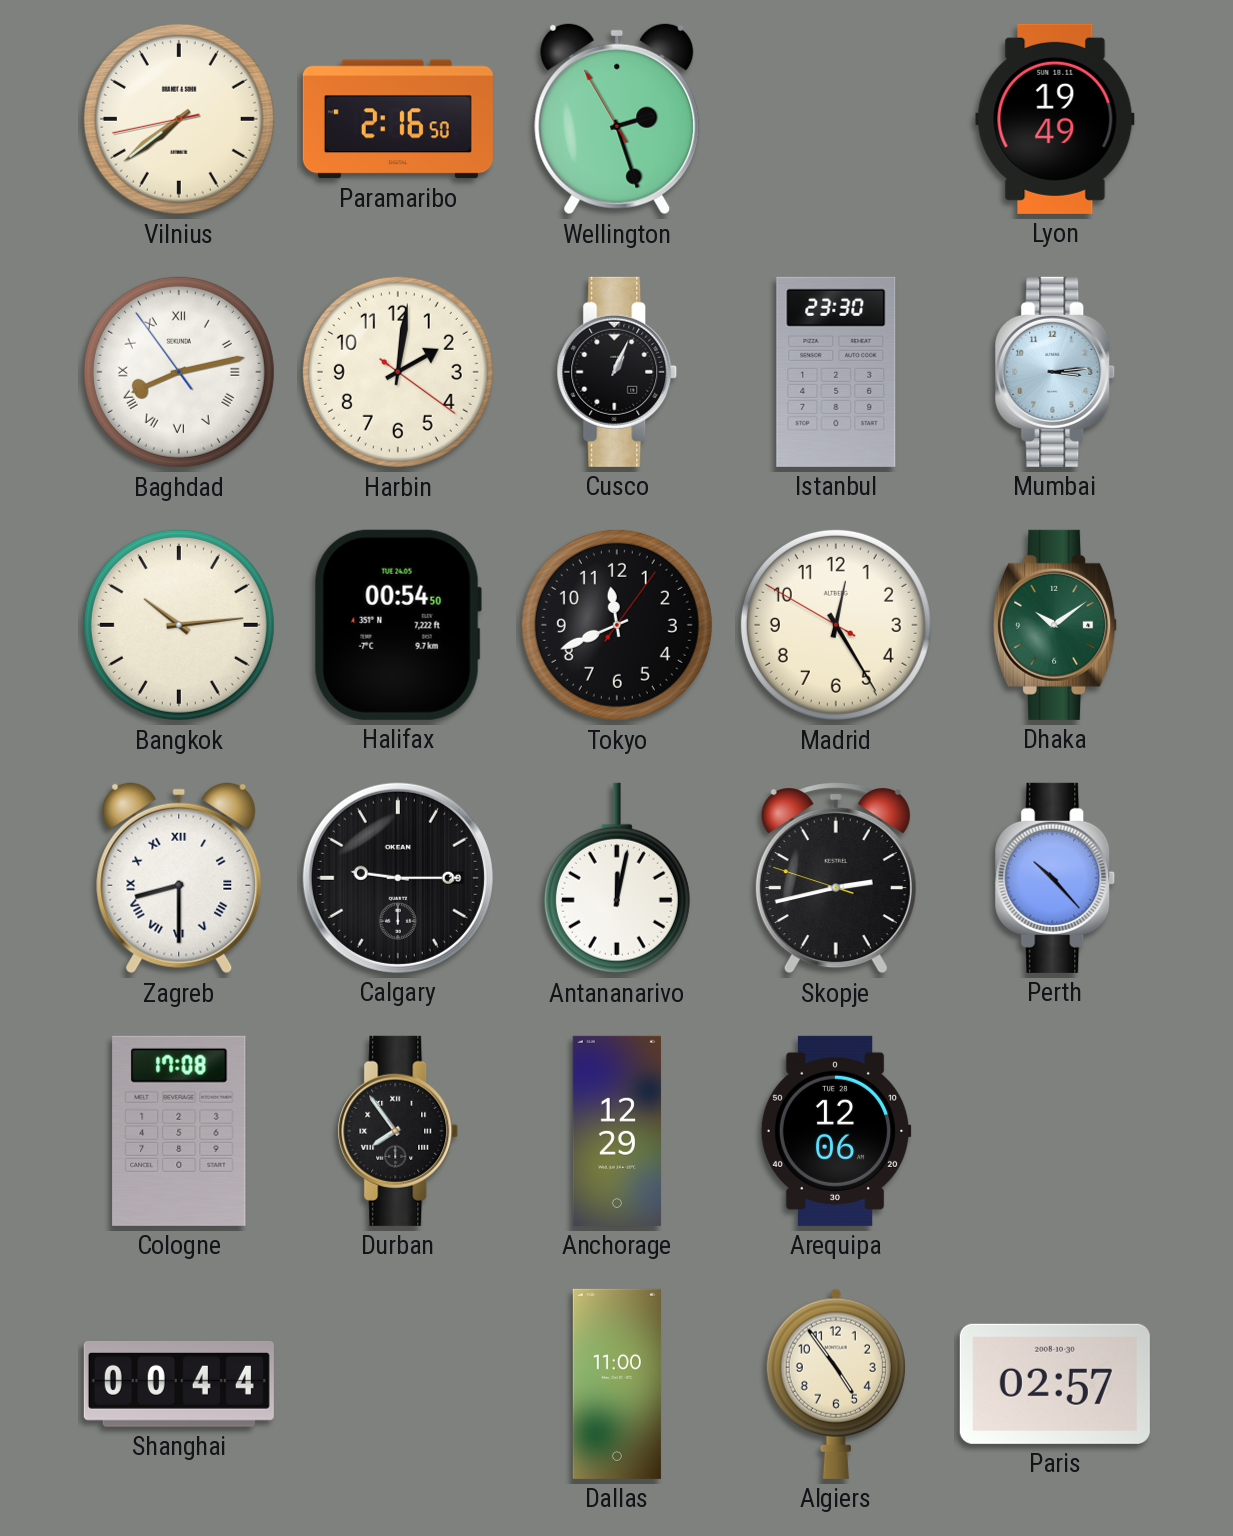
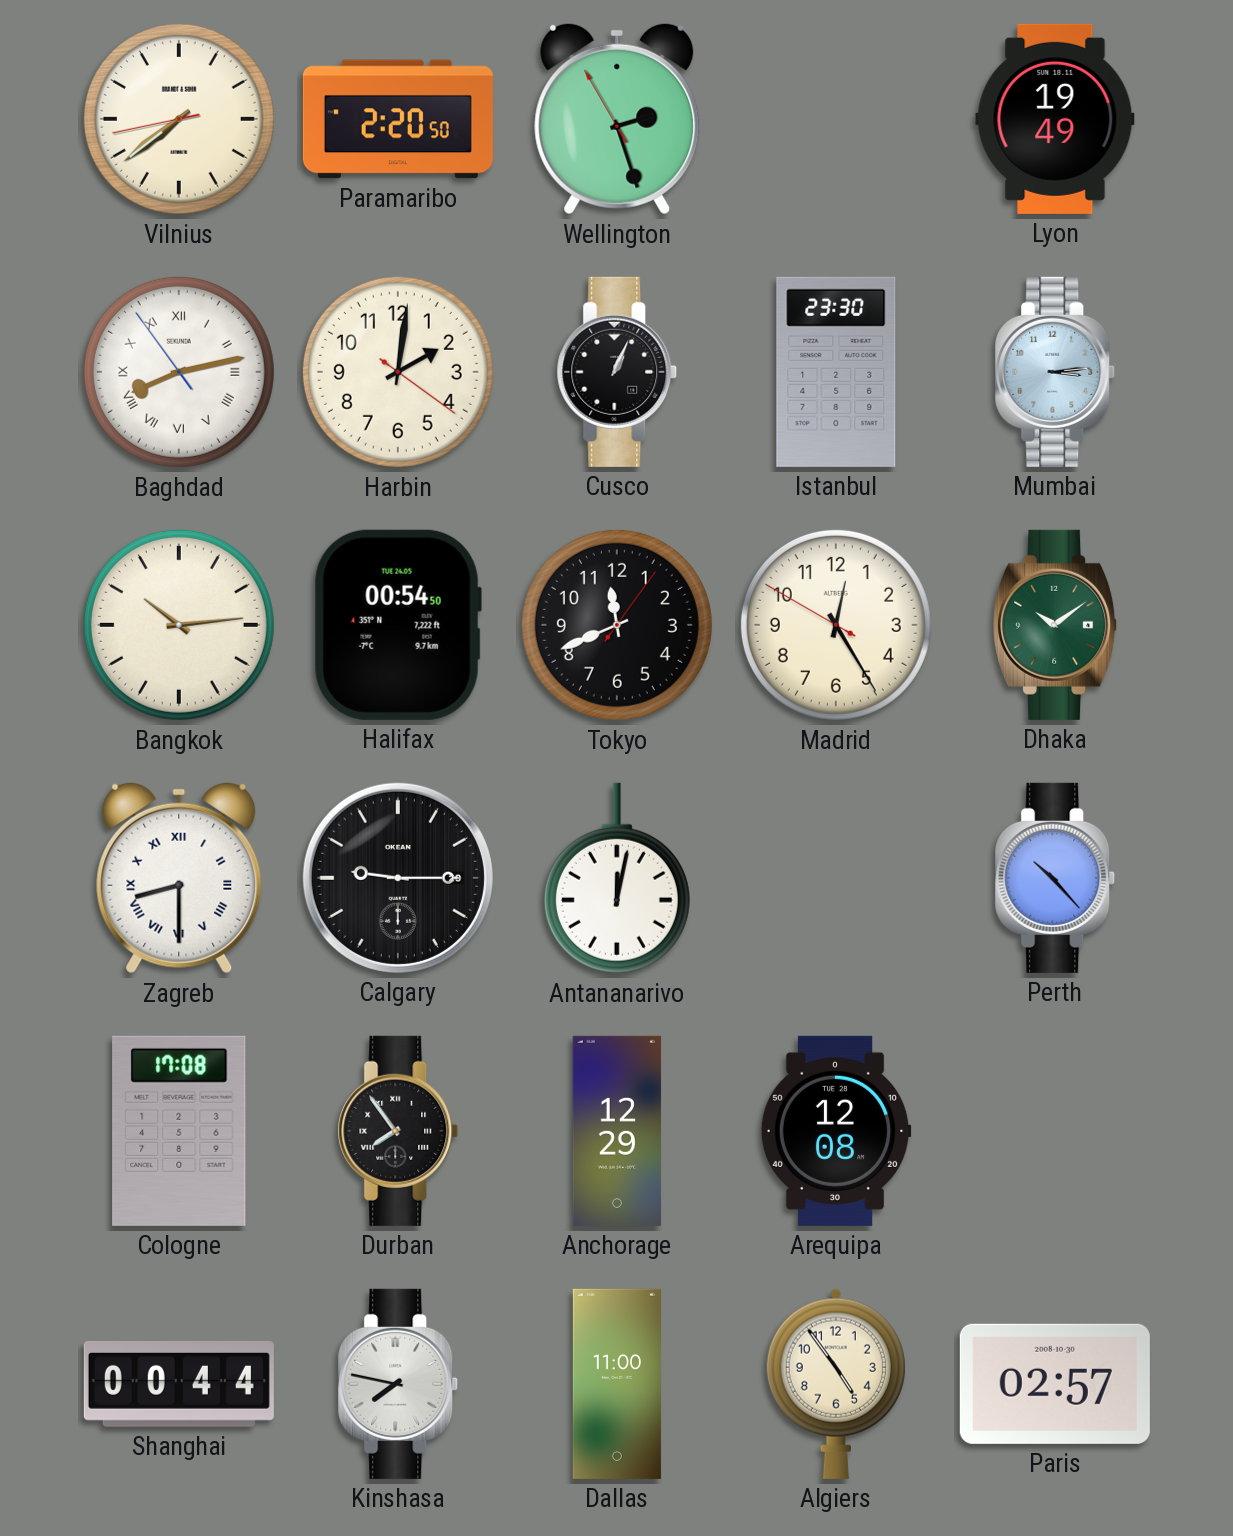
Paramaribo: 2:16 -> 2:20 (398, 119)
Skopje: 2:42 -> none (836, 879)
Arequipa: 12:06 -> 12:08 (836, 1131)
Kinshasa: none -> 7:47 (398, 1384)
